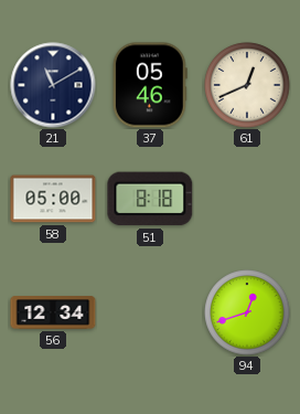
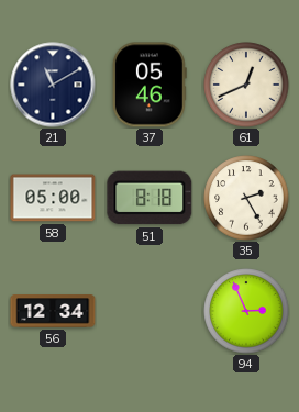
35: none -> 2:25 (246, 198)
94: 12:42 -> 2:56 (246, 311)
